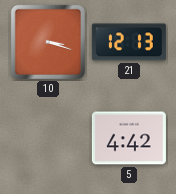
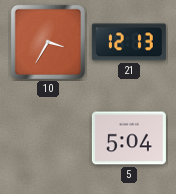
10: 3:18 -> 3:35 (48, 42)
5: 4:42 -> 5:04 (129, 138)
